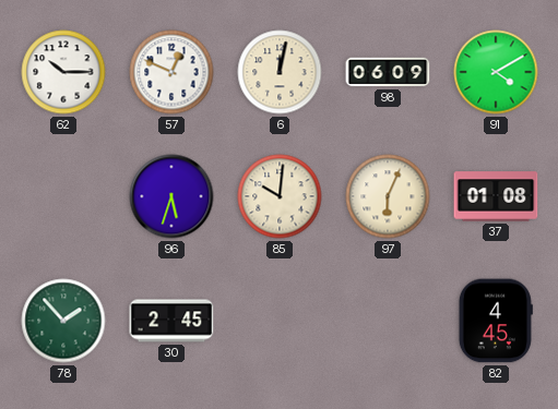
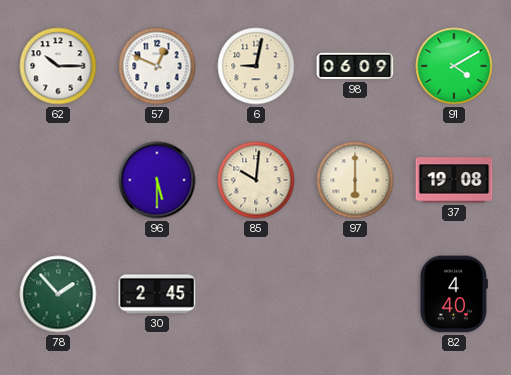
6: 12:02 -> 9:02 (256, 66)
96: 5:33 -> 5:30 (157, 180)
97: 6:04 -> 6:00 (355, 180)
37: 01:08 -> 19:08 (454, 180)
82: 4:45 -> 4:40 (454, 294)
